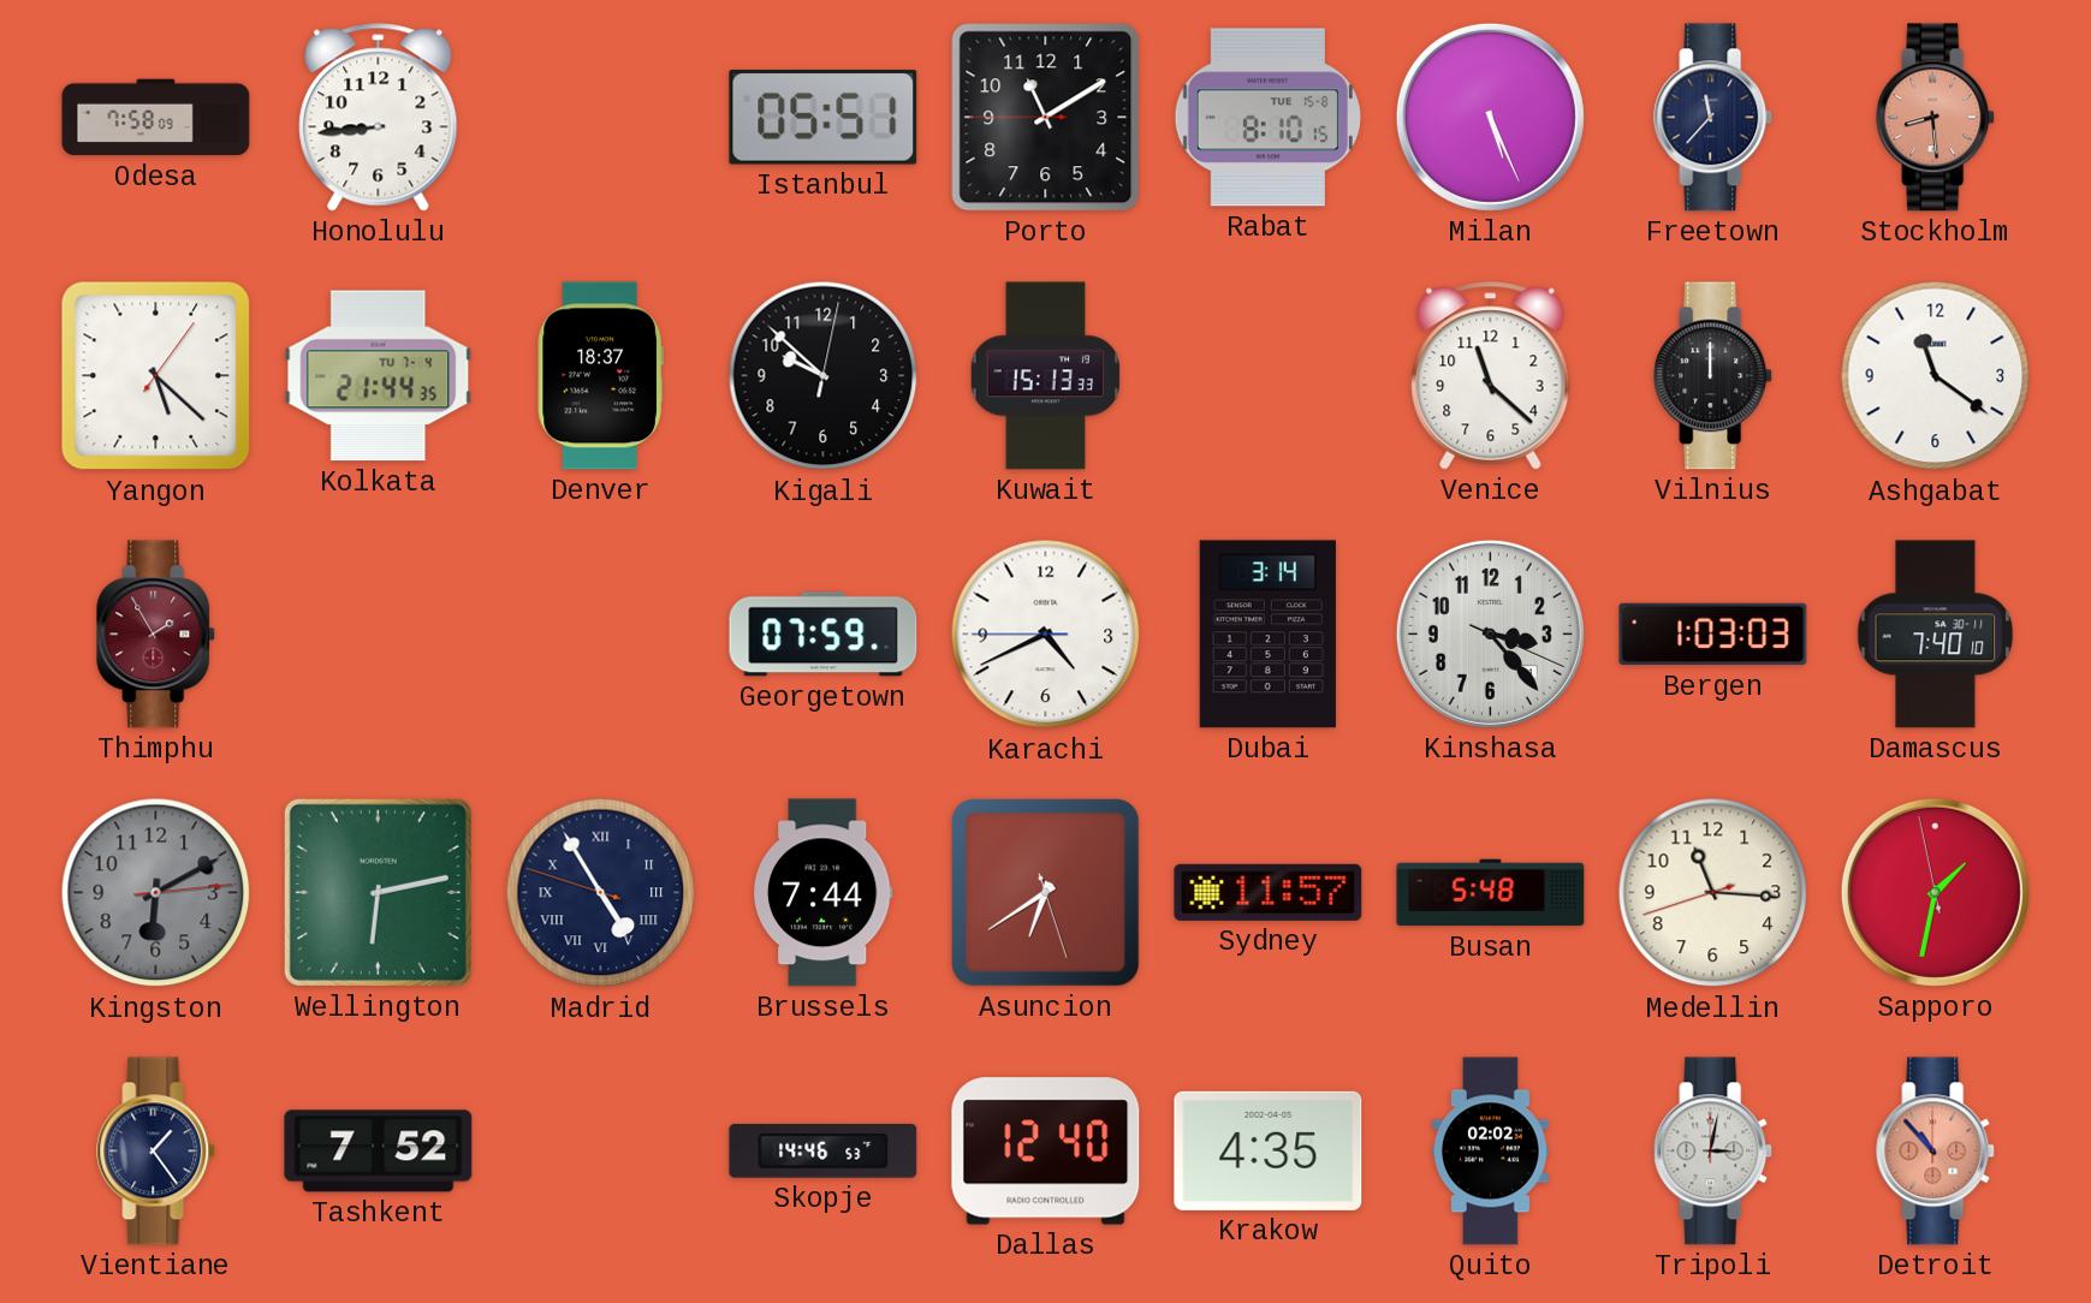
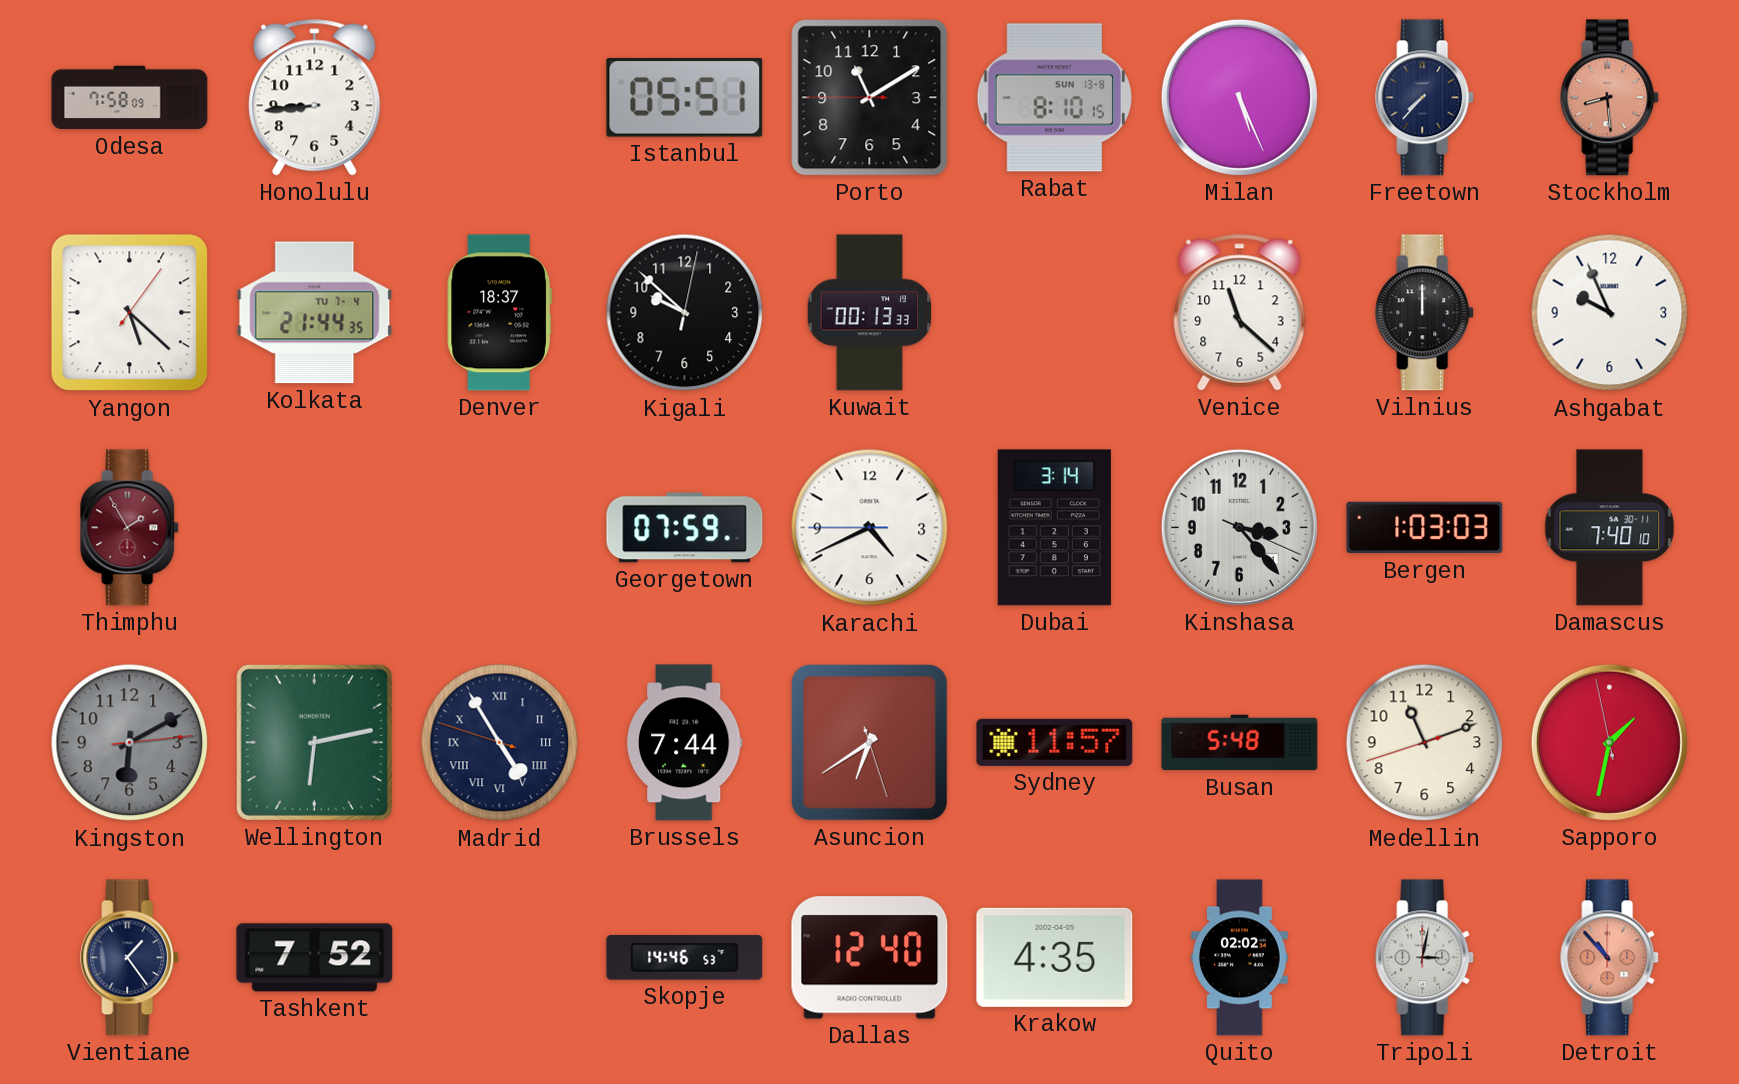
Rabat date: TUE 15-8 -> SUN 13-8 (1054, 98)
Freetown: 11:37 -> 7:37 (1425, 98)
Kuwait: 15:13 -> 00:13 (870, 313)
Ashgabat: 11:21 -> 9:56 (1610, 313)
Medellin: 11:15 -> 11:11 (1425, 743)
